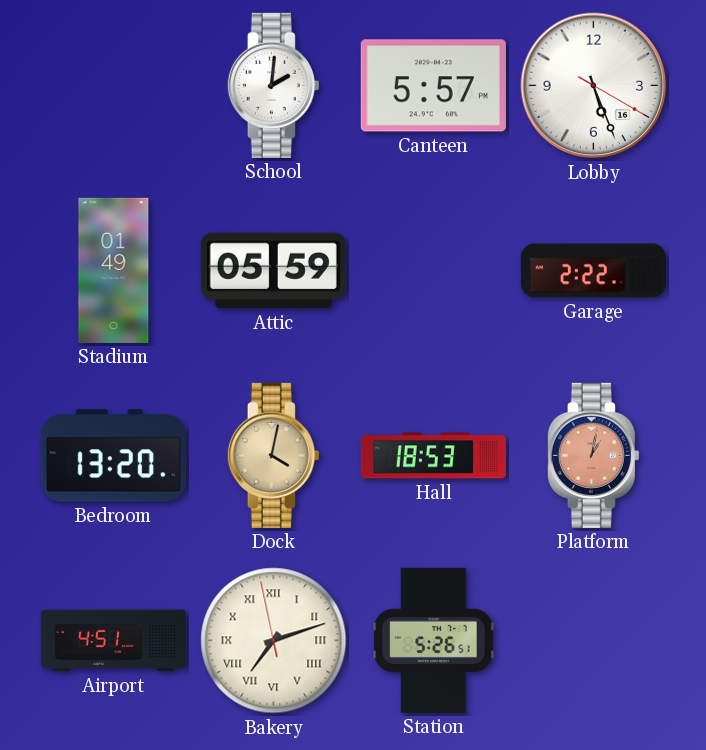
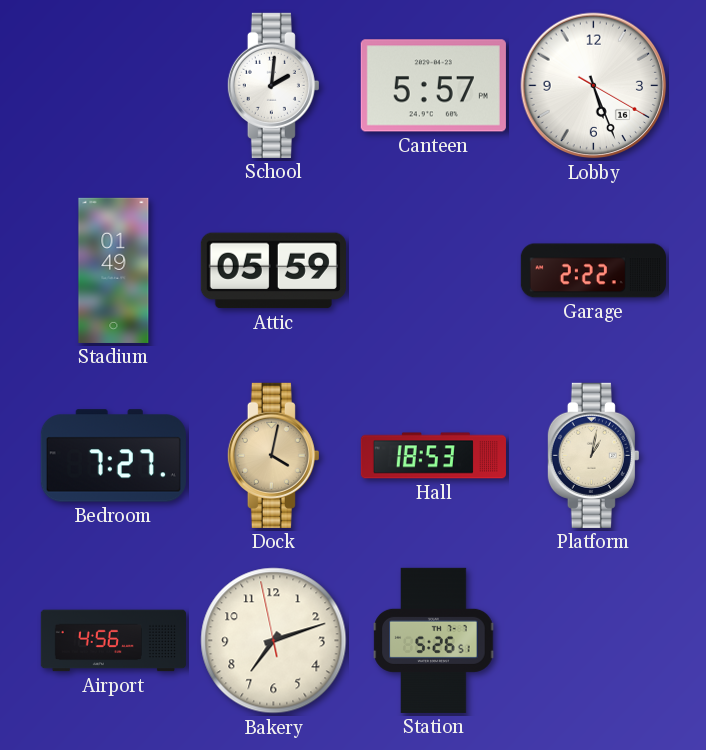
Bedroom: 13:20 -> 7:27 (113, 456)
Platform dial: salmon -> cream (593, 455)
Airport: 4:51 -> 4:56 (113, 641)
Bakery numerals: Roman -> Arabic (274, 641)
